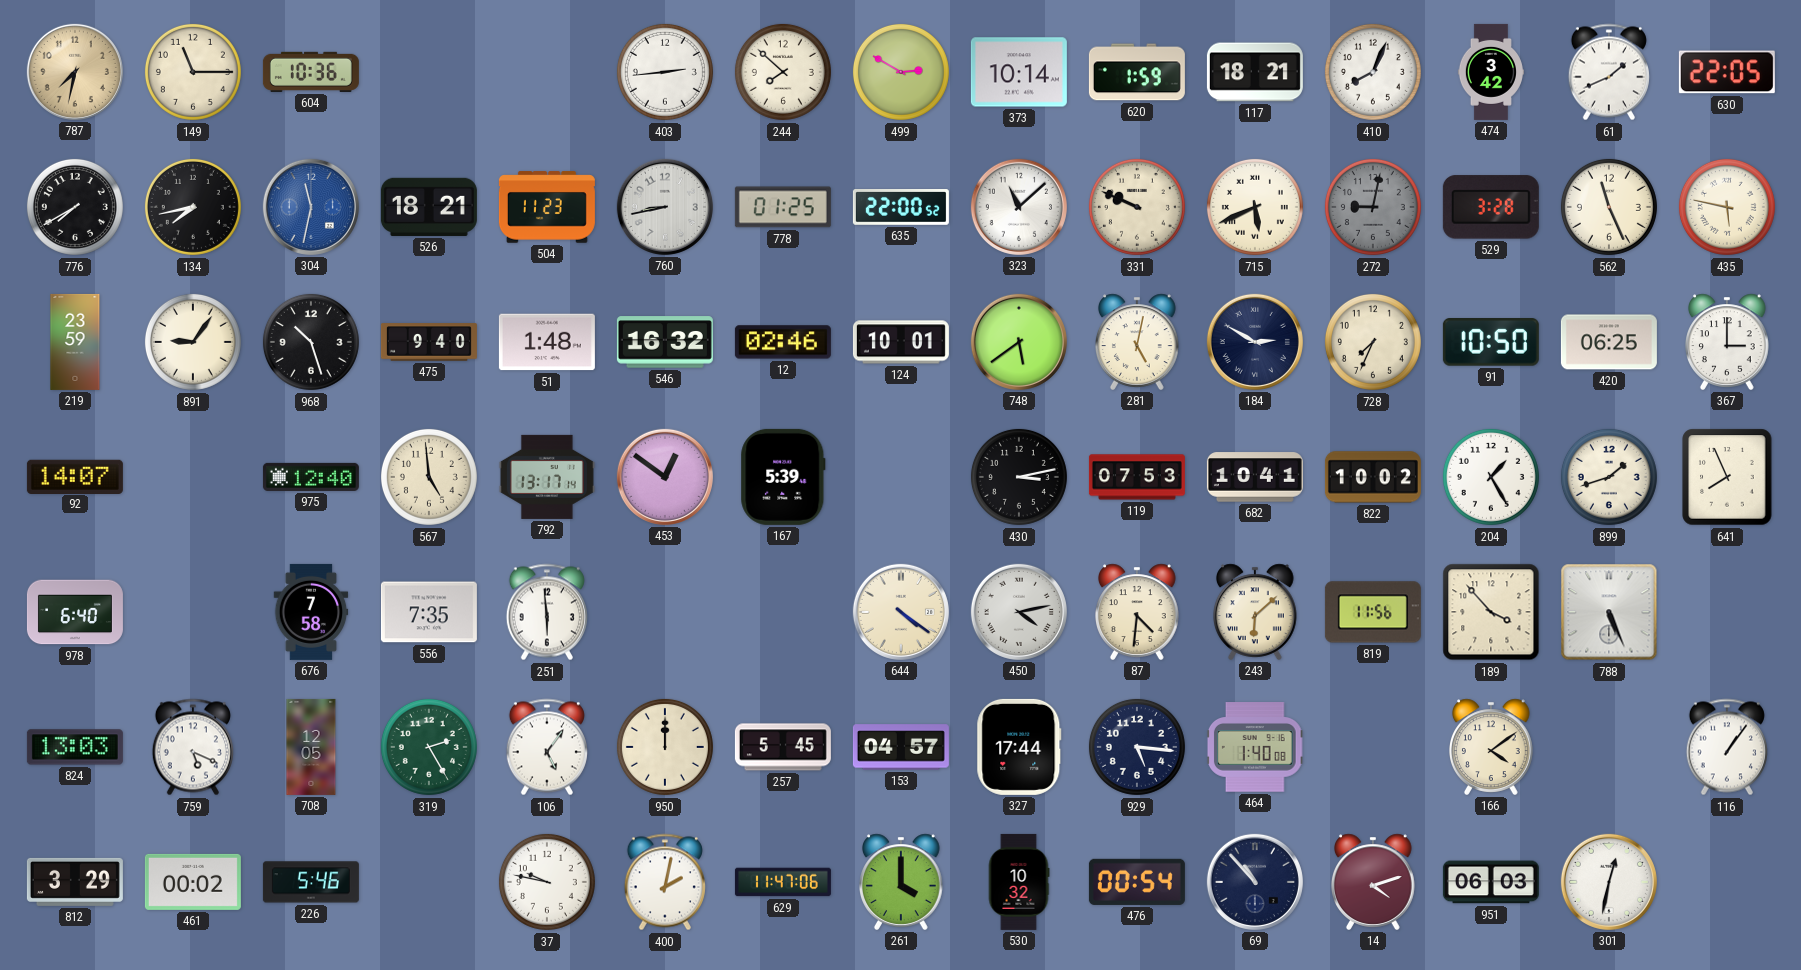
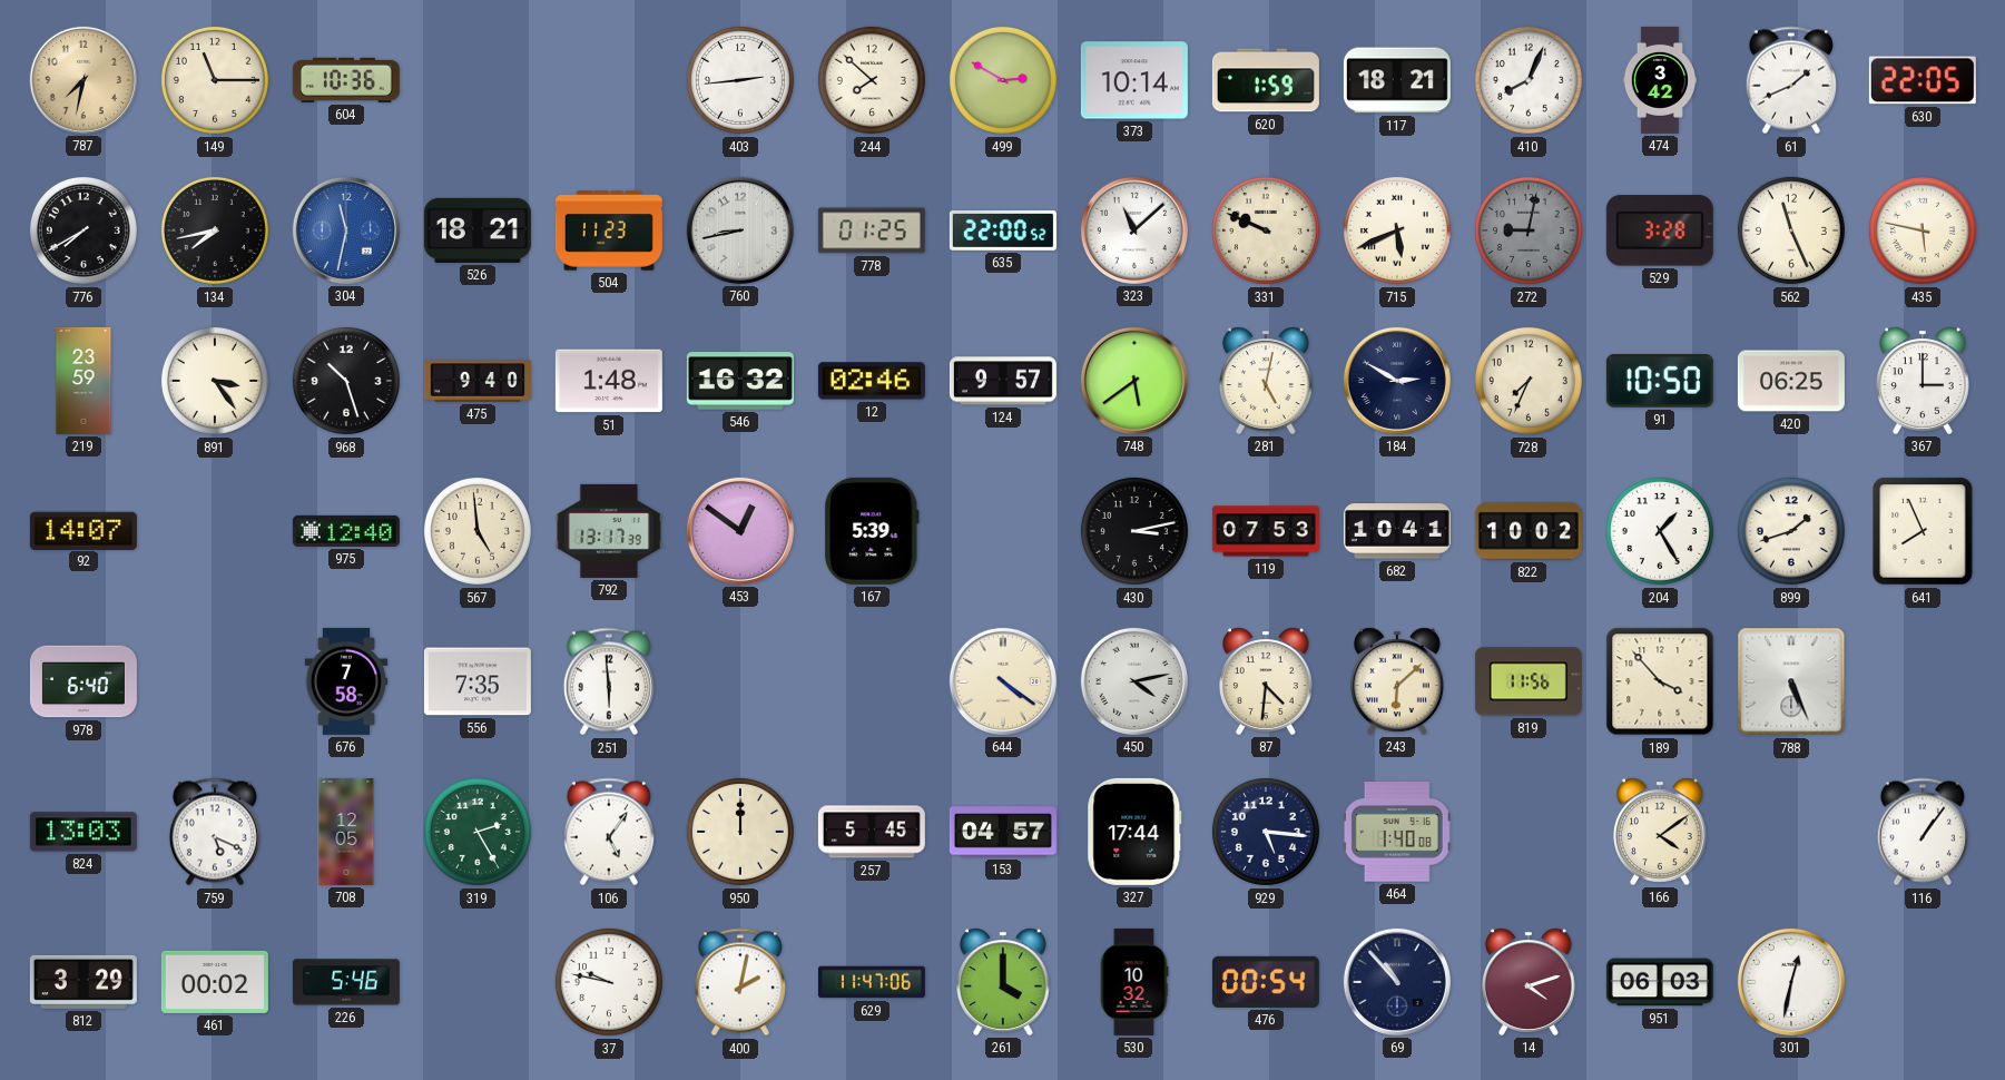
891: 9:06 -> 3:24 (215, 381)
124: 10:01 -> 9:57 (1003, 381)
792: 13:17:14 -> 13:17:39 (609, 531)
